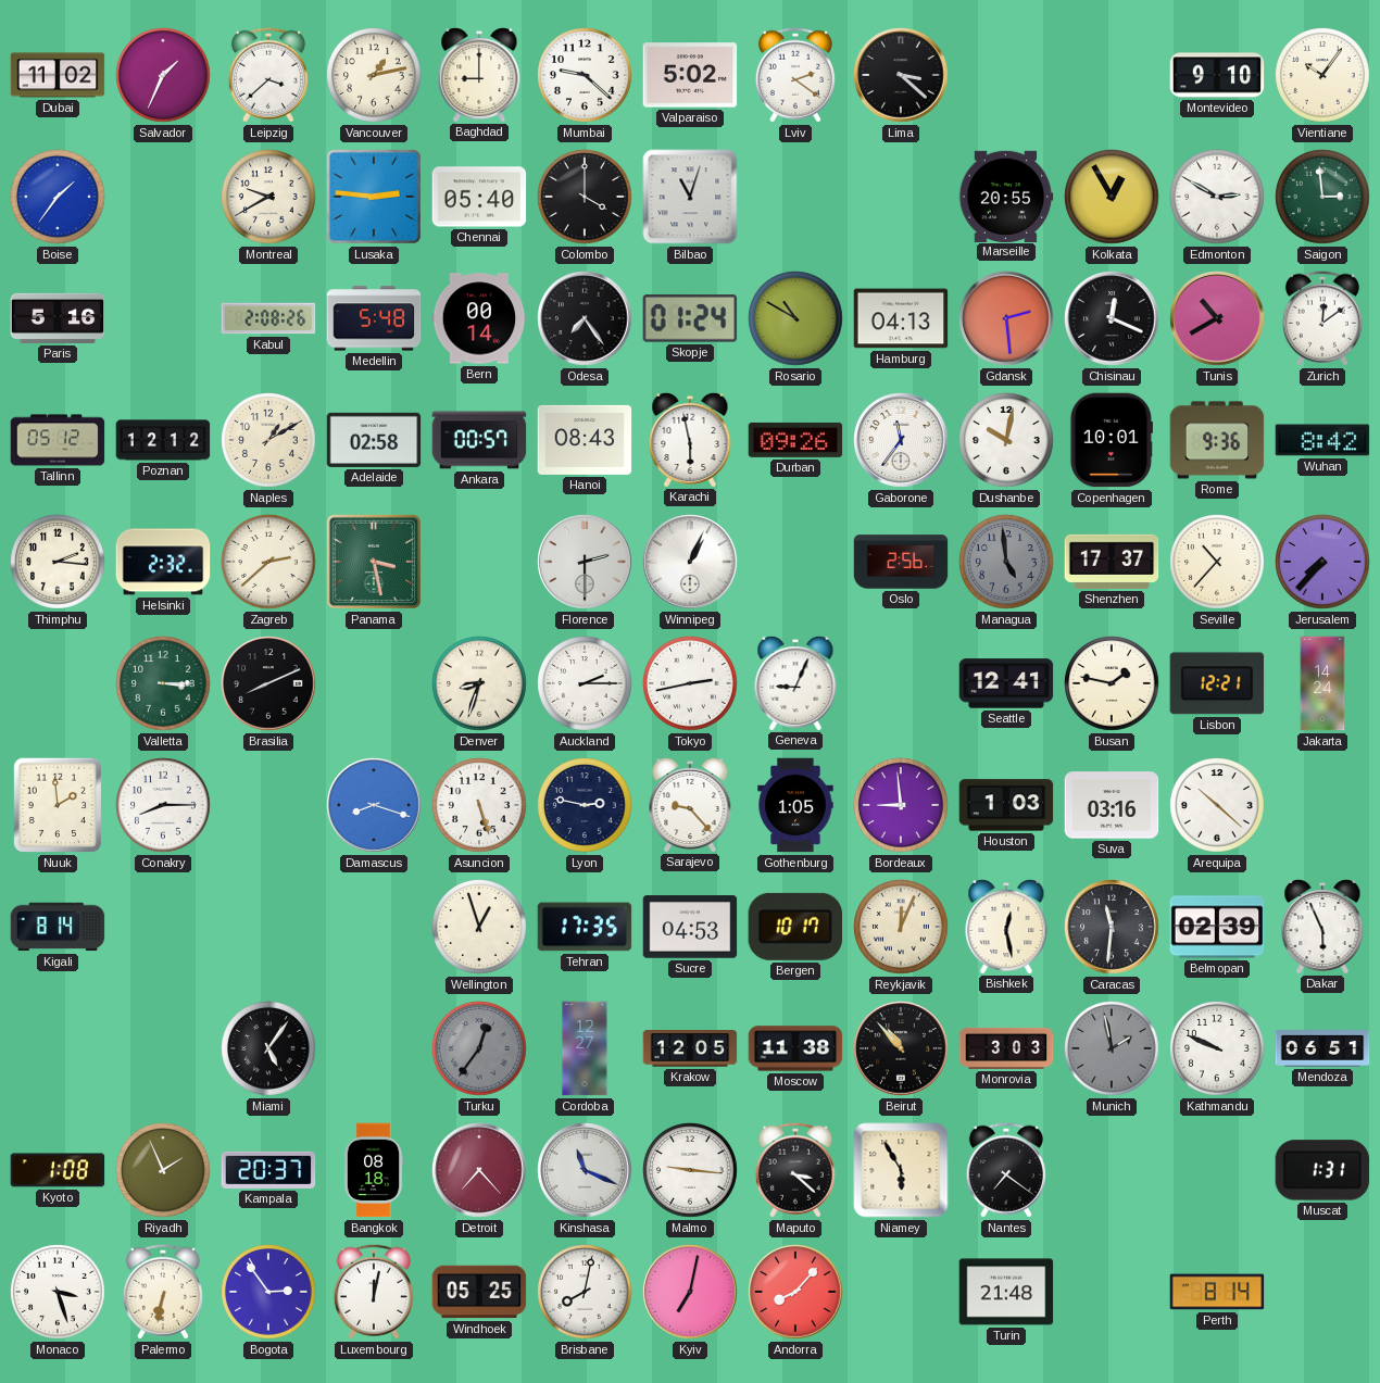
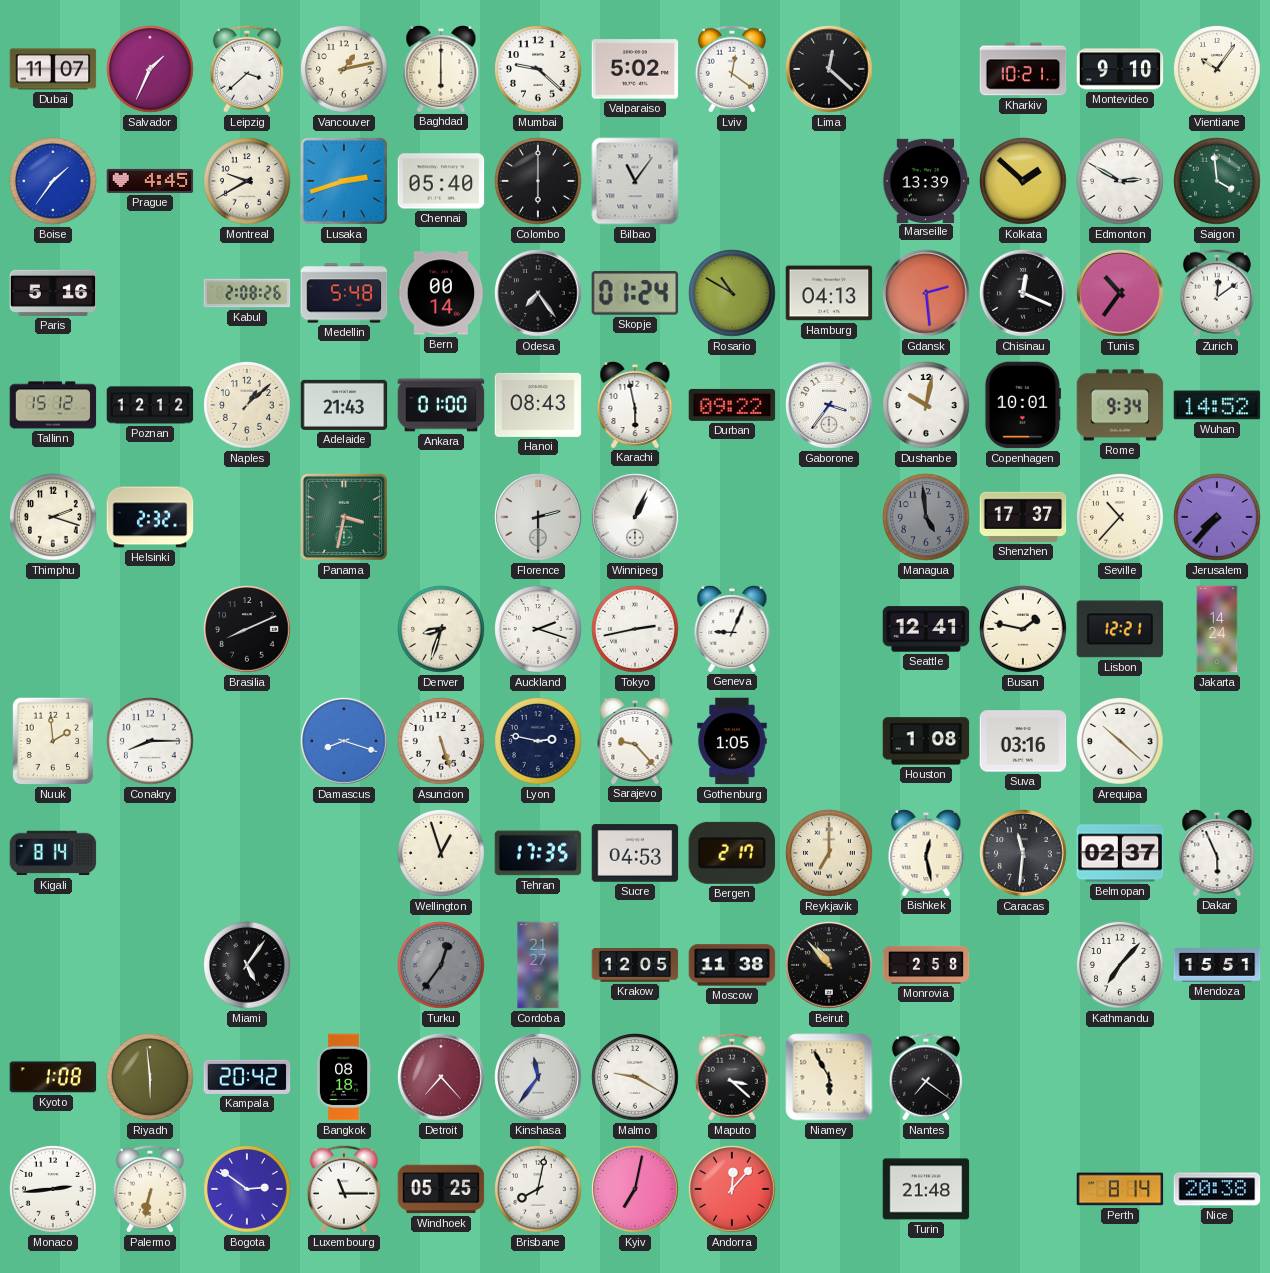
Dubai: 11:02 -> 11:07 (53, 69)
Baghdad: 9:00 -> 6:00 (441, 68)
Lviv: 2:21 -> 12:21 (732, 69)
Lima: 3:22 -> 12:22 (829, 69)
Kharkiv: none -> 10:21 (1023, 69)
Prague: none -> 4:45 (150, 181)
Lusaka: 2:46 -> 2:42 (344, 181)
Colombo: 4:00 -> 6:00 (538, 181)
Bilbao: 11:03 -> 11:06 (635, 181)
Marseille: 20:55 -> 13:39 (926, 180)
Kolkata: 12:55 -> 1:52 (1023, 181)
Saigon: 2:59 -> 3:59 (1217, 181)
Tunis: 10:40 -> 10:36 (1120, 293)
Tallinn: 05:12 -> 15:12 (53, 405)
Naples: 1:10 -> 1:08 (247, 405)
Adelaide: 02:58 -> 21:43 (344, 405)
Ankara: 00:57 -> 01:00 (441, 405)
Durban: 09:26 -> 09:22 (732, 405)
Gaborone: 11:36 -> 3:36 (829, 405)
Rome: 9:36 -> 9:34 (1120, 405)
Wuhan: 8:42 -> 14:52 (1217, 405)
Thimphu: 2:16 -> 2:18 (53, 517)
Zagreb: 2:38 -> none (268, 562)
Panama: 3:28 -> 3:32 (344, 517)
Oslo: 2:56 -> none (901, 562)
Valletta: 3:15 -> none (163, 683)
Auckland: 2:15 -> 2:18 (538, 629)
Bordeaux: 8:59 -> none (901, 805)
Houston: 1:03 -> 1:08 (926, 741)
Bergen: 10:17 -> 2:17 (731, 853)
Reykjavik: 12:04 -> 7:00 (829, 853)
Belmopan: 02:39 -> 02:37 (1120, 853)
Cordoba: 12:27 -> 21:27 (538, 965)
Monrovia: 3:03 -> 2:58 (926, 965)
Munich: 1:58 -> none (1112, 1048)
Kathmandu: 9:49 -> 7:07 (1120, 965)
Mendoza: 06:51 -> 15:51 (1217, 965)
Riyadh: 1:56 -> 5:59 (150, 1077)
Kampala: 20:37 -> 20:42 (247, 1077)
Kinshasa: 11:19 -> 11:36 (538, 1077)
Malmo: 9:16 -> 9:20 (635, 1077)
Muscat: 1:31 -> none (1322, 1170)
Monaco: 3:27 -> 2:44 (53, 1189)
Bogota: 2:54 -> 2:51 (247, 1189)
Luxembourg: 12:02 -> 11:15 (344, 1189)
Andorra: 8:07 -> 12:07 (732, 1189)
Nice: none -> 20:38 (1217, 1189)
